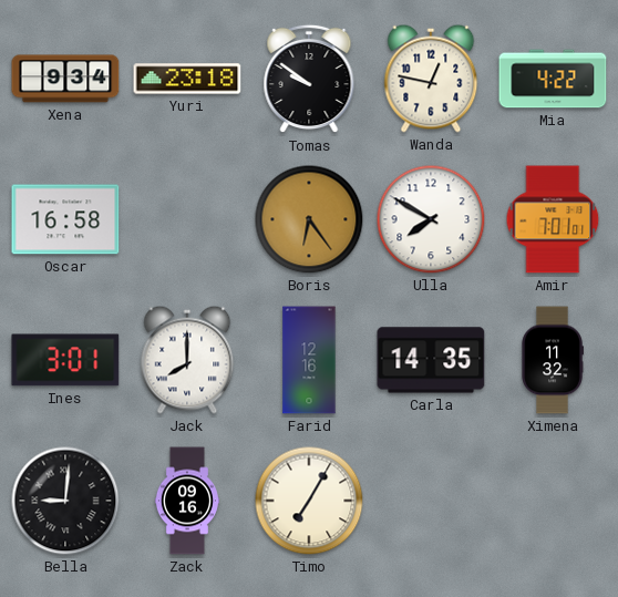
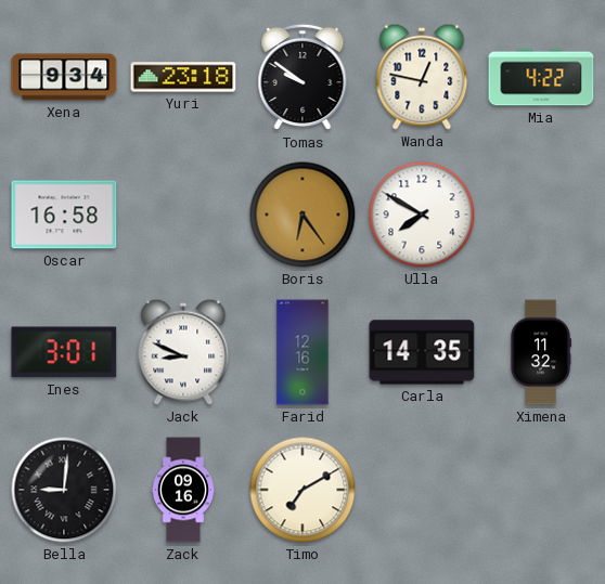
Amir: 7:01 -> none (553, 219)
Jack: 8:00 -> 8:49 (183, 352)
Timo: 7:05 -> 7:10 (302, 490)
